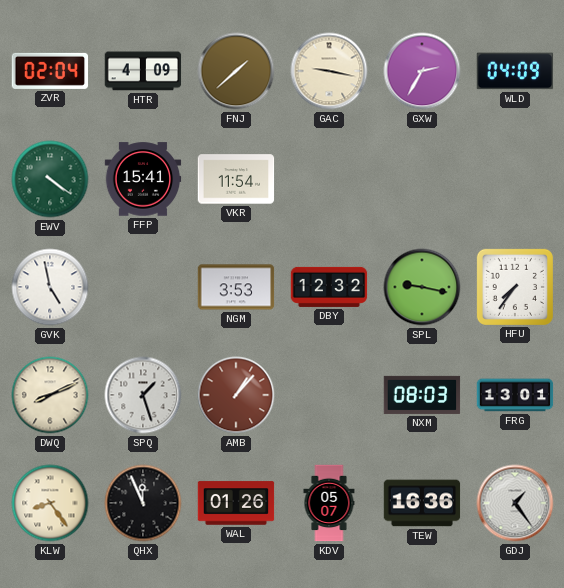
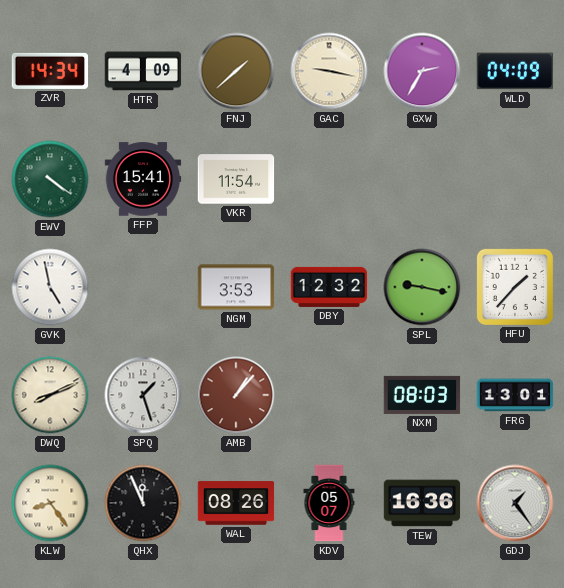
ZVR: 02:04 -> 14:34 (50, 71)
HFU: 7:36 -> 1:37 (515, 287)
WAL: 01:26 -> 08:26 (236, 503)
